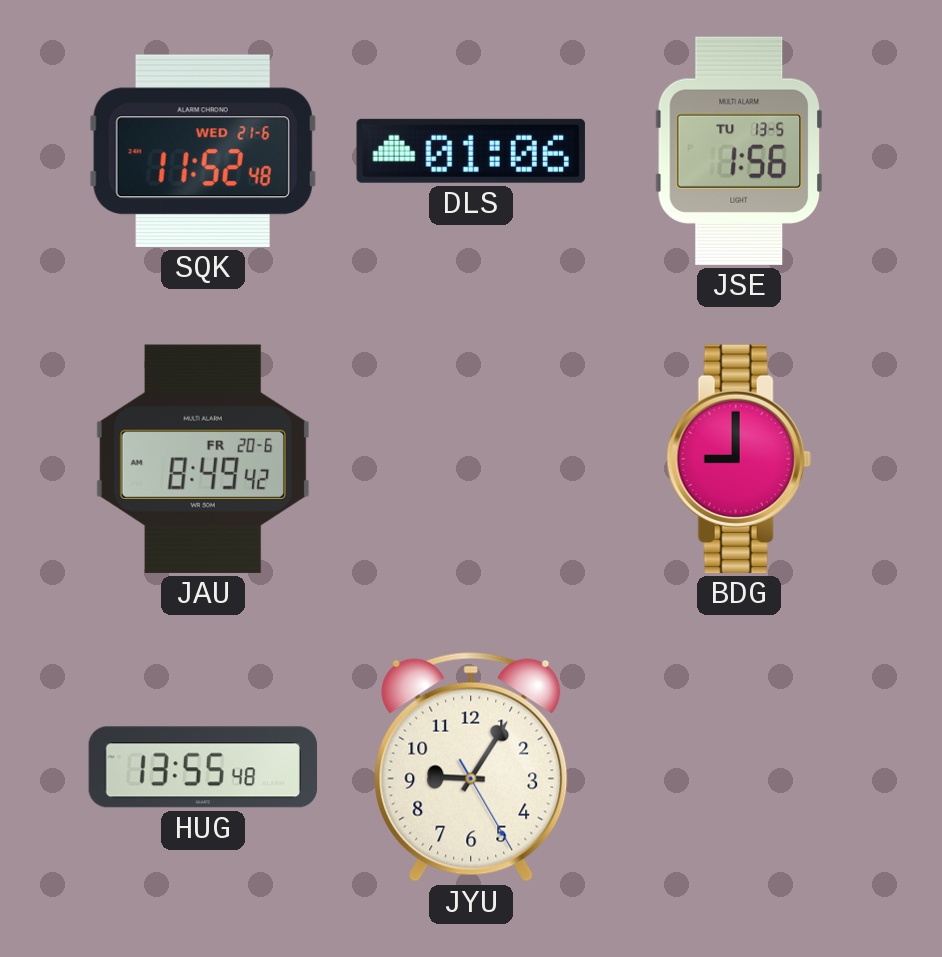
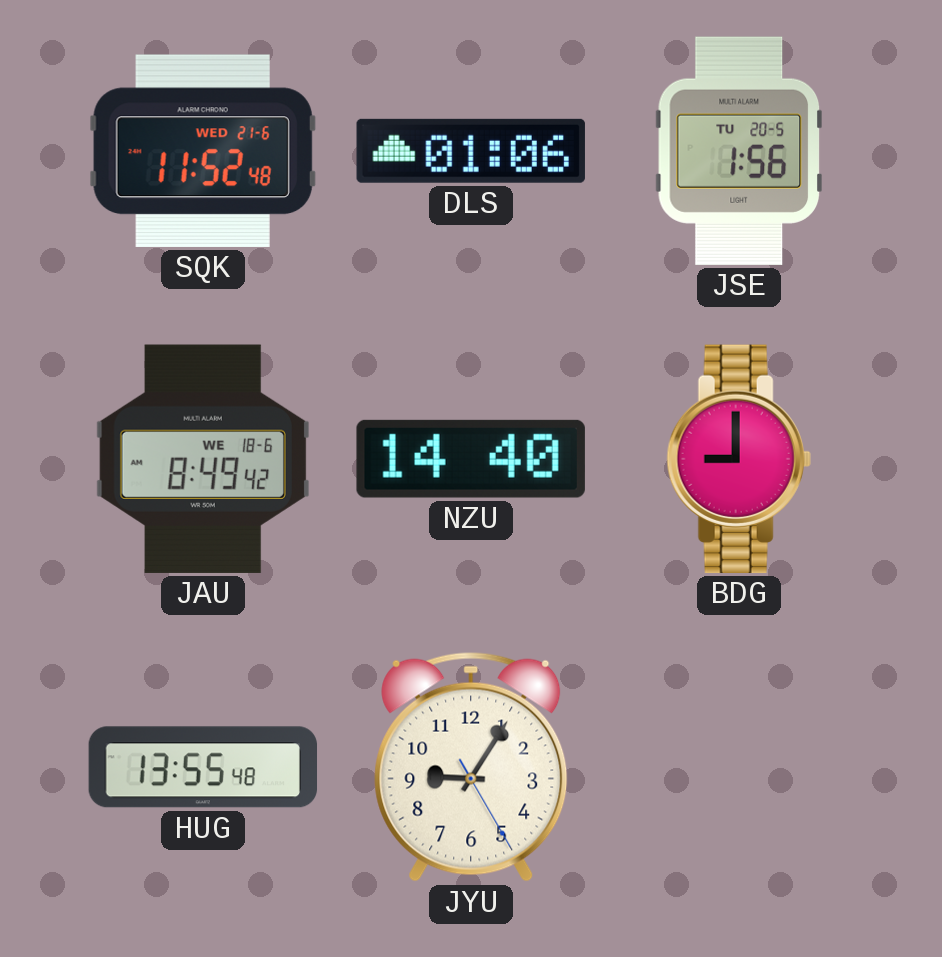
JSE date: TU 13-5 -> TU 20-5 (738, 151)
JAU date: FR 20-6 -> WE 18-6 (203, 459)
NZU: none -> 14:40 (471, 459)
